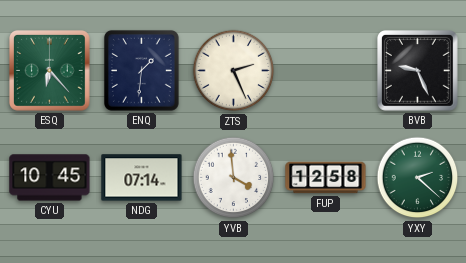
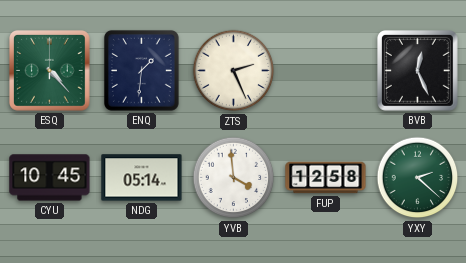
ESQ: 6:23 -> 4:23 (50, 71)
BVB: 9:26 -> 12:26 (418, 71)
NDG: 07:14 -> 05:14 (142, 178)
